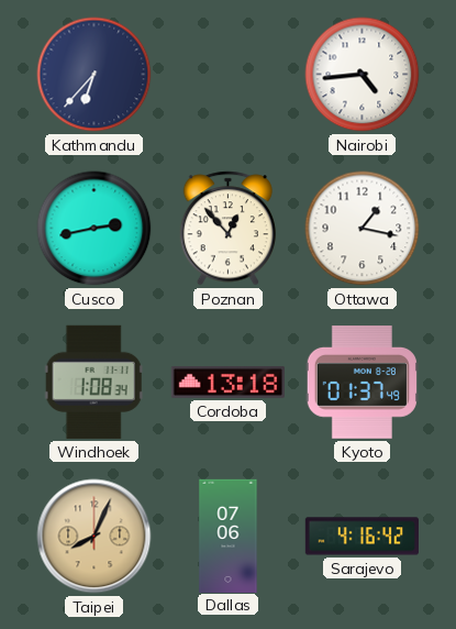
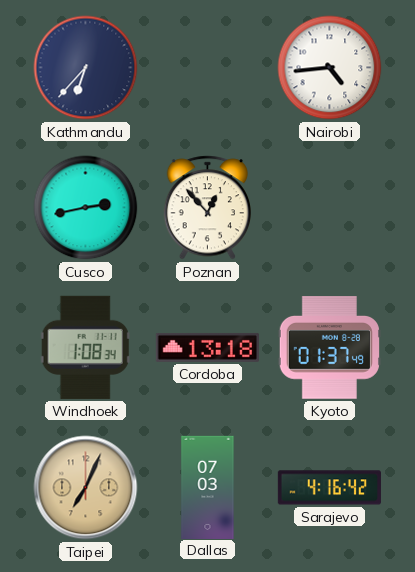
Ottawa: 1:17 -> none (363, 229)
Taipei: 8:04 -> 7:04 (86, 488)
Dallas: 07:06 -> 07:03 (208, 487)
